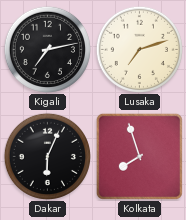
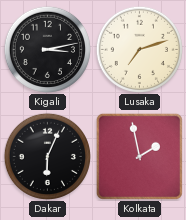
Kigali: 7:13 -> 3:13 (47, 49)
Kolkata: 7:57 -> 1:58 (139, 156)
